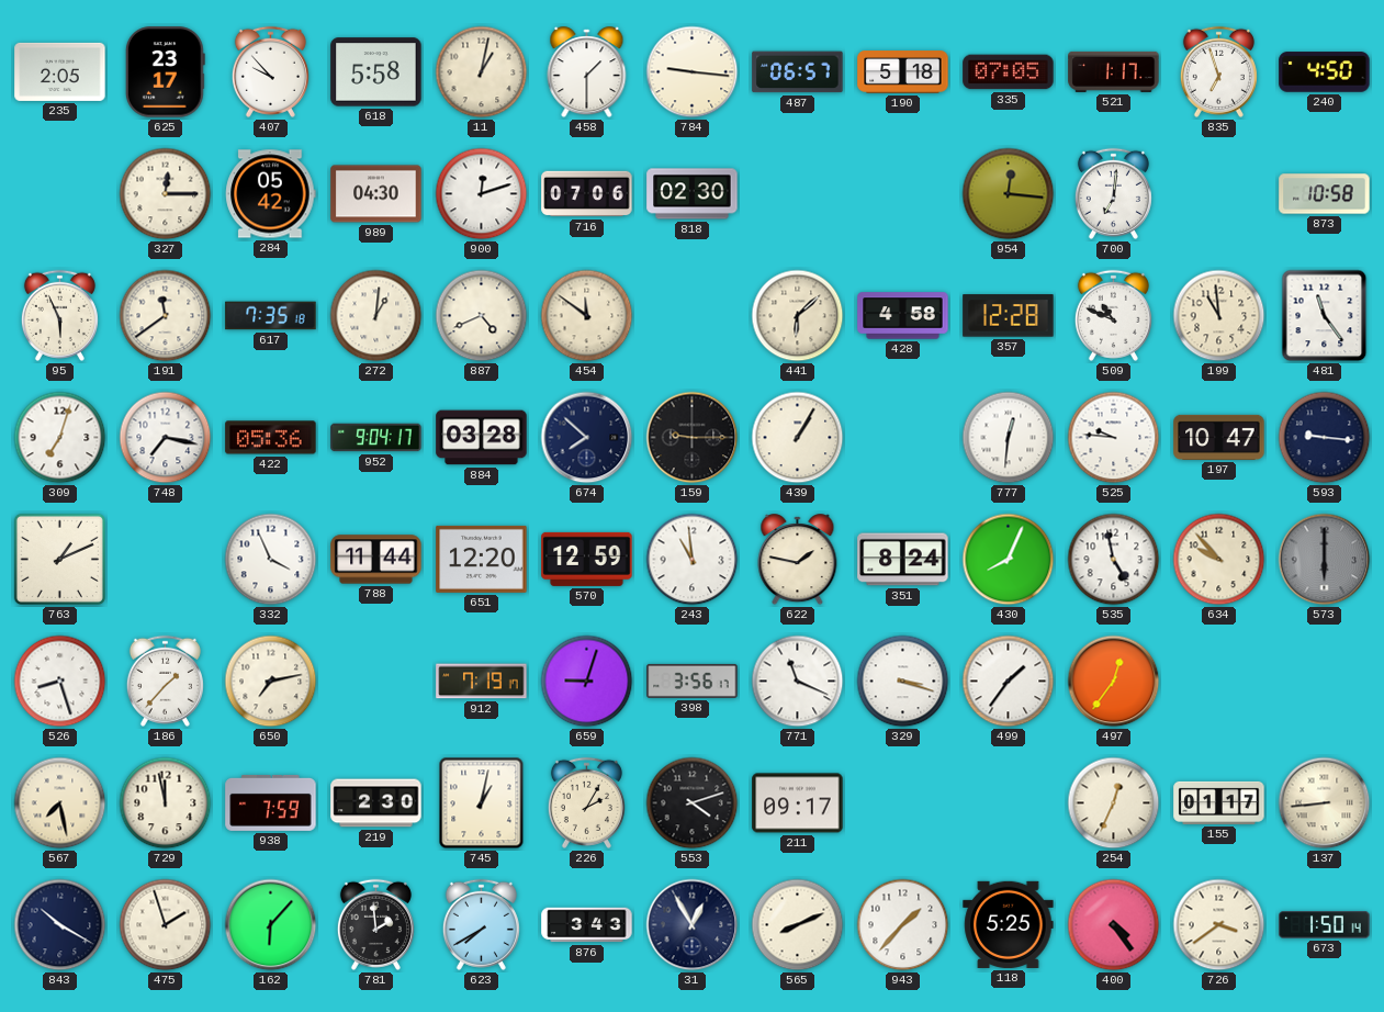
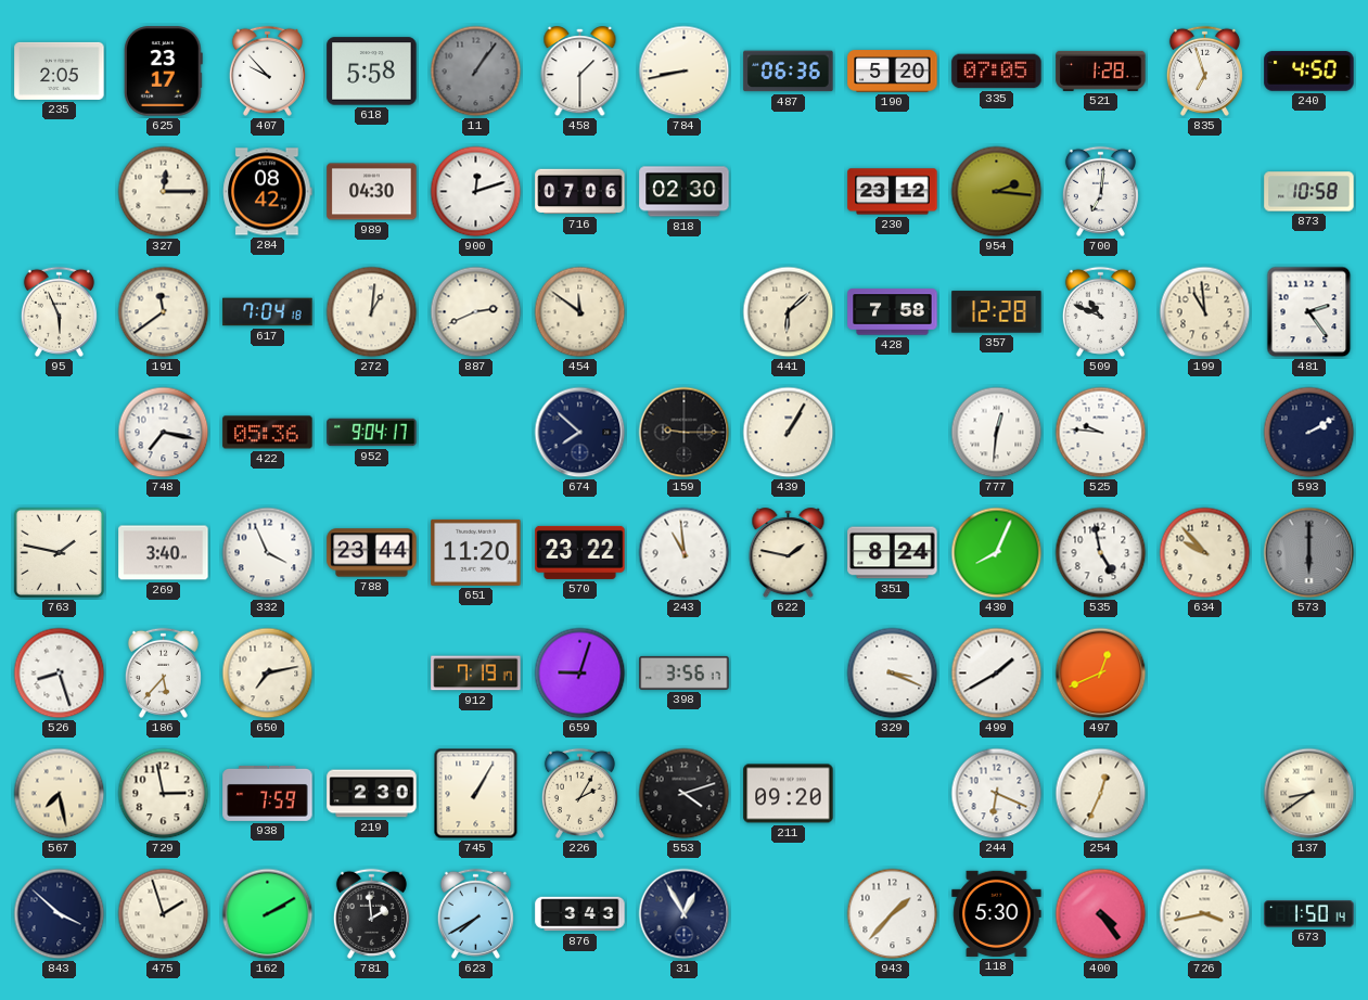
11: 1:02 -> 1:06 (476, 72)
11 dial: cream -> grey (476, 72)
784: 9:16 -> 8:43 (685, 72)
487: 06:57 -> 06:36 (789, 72)
190: 5:18 -> 5:20 (893, 72)
521: 1:17 -> 1:28 (1101, 70)
284: 05:42 -> 08:42 (268, 192)
230: none -> 23:12 (893, 192)
954: 12:16 -> 2:16 (997, 192)
617: 7:35 -> 7:04 (268, 312)
887: 4:41 -> 2:41 (476, 312)
428: 4:58 -> 7:58 (893, 312)
481: 11:24 -> 2:24 (1309, 312)
309: 7:03 -> none (60, 438)
884: 03:28 -> none (482, 438)
197: 10:47 -> none (1219, 437)
593: 9:16 -> 2:10 (1309, 433)
763: 1:11 -> 1:47 (59, 552)
269: none -> 3:40 (164, 553)
788: 11:44 -> 23:44 (372, 553)
651: 12:20 -> 11:20 (476, 552)
570: 12:59 -> 23:22 (580, 552)
186: 1:37 -> 5:37 (163, 672)
771: 11:19 -> none (798, 682)
329: 3:18 -> 3:19 (893, 674)
499: 1:36 -> 1:40 (997, 674)
497: 12:36 -> 12:41 (1101, 674)
729: 11:58 -> 2:58 (164, 794)
745: 1:02 -> 1:05 (476, 794)
211: 09:17 -> 09:20 (789, 794)
244: none -> 6:19 (997, 794)
155: 01:17 -> none (1219, 802)
137: 8:44 -> 8:39 (1309, 794)
843: 10:20 -> 3:52 (60, 914)
162: 6:07 -> 2:10 (268, 914)
565: 8:11 -> none (798, 925)
118: 5:25 -> 5:30 (997, 913)
726: 3:39 -> 3:43 (1205, 914)
